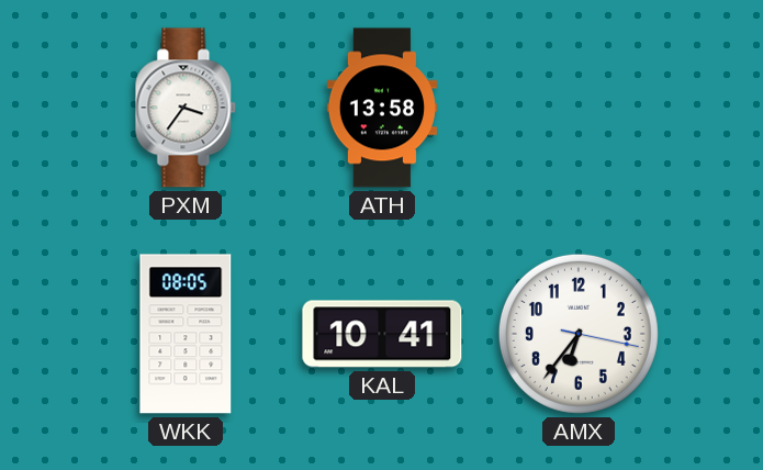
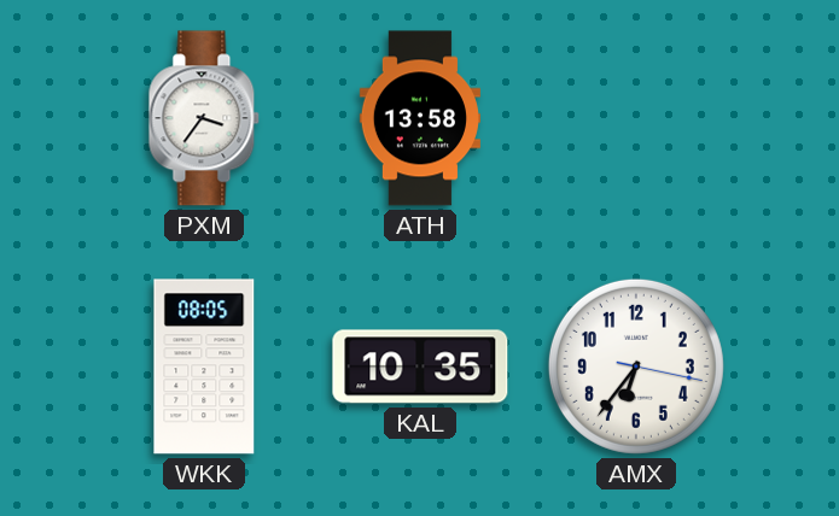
KAL: 10:41 -> 10:35 (420, 367)
